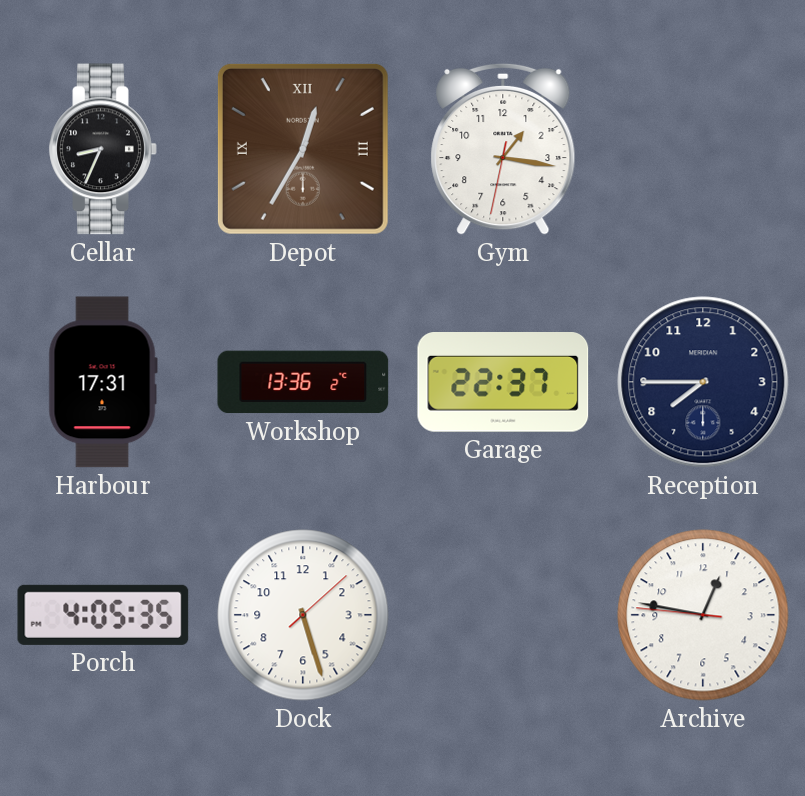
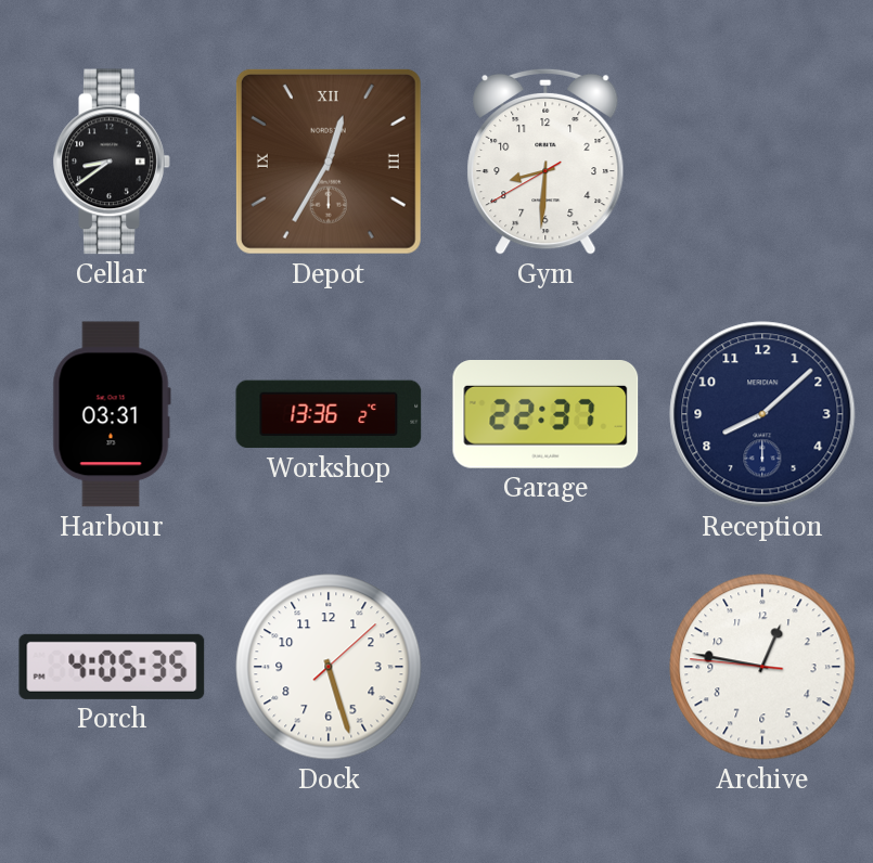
Cellar: 8:34 -> 8:39 (112, 162)
Gym: 1:16 -> 8:30 (545, 162)
Harbour: 17:31 -> 03:31 (112, 414)
Reception: 7:45 -> 8:08 (762, 414)
